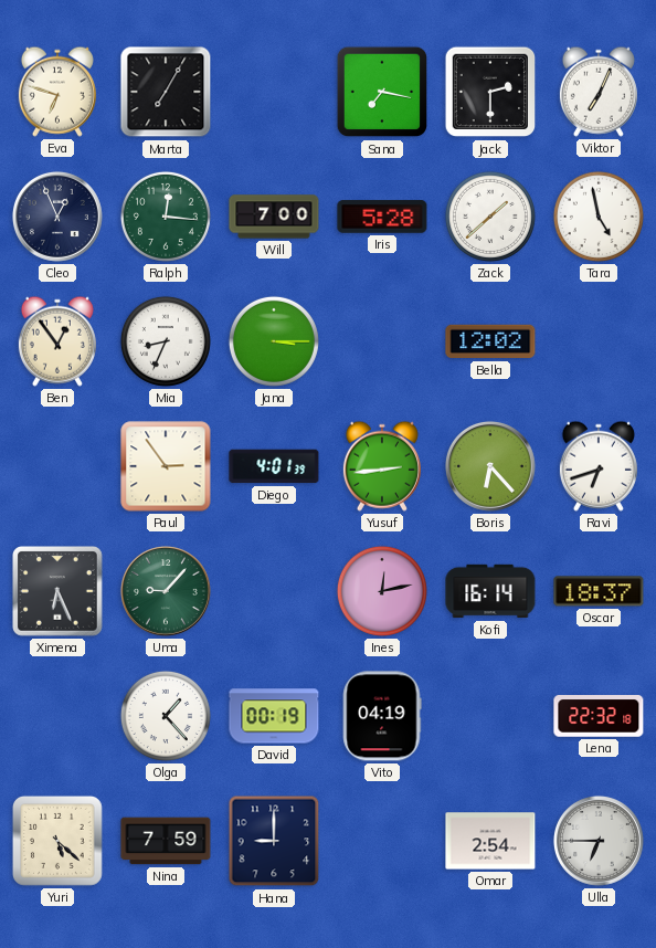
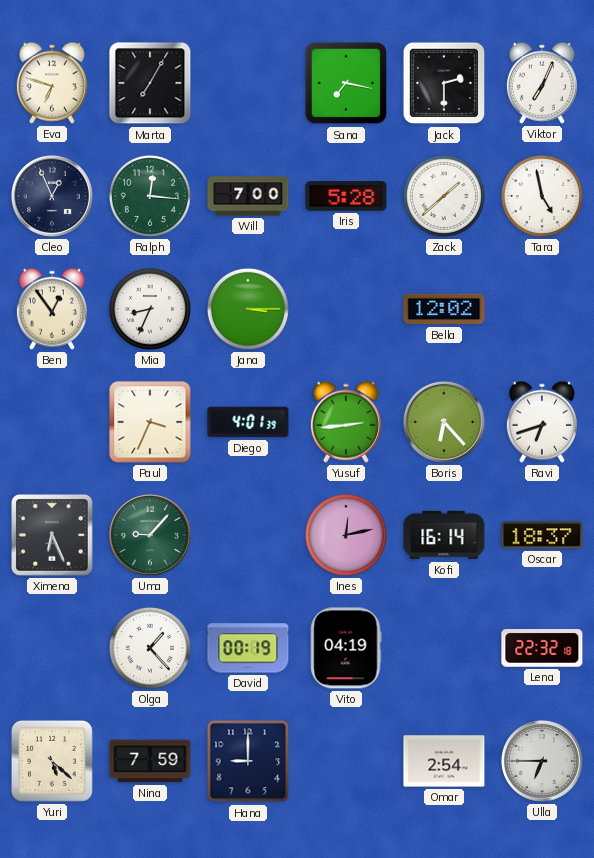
Paul: 2:54 -> 3:34 (150, 422)
